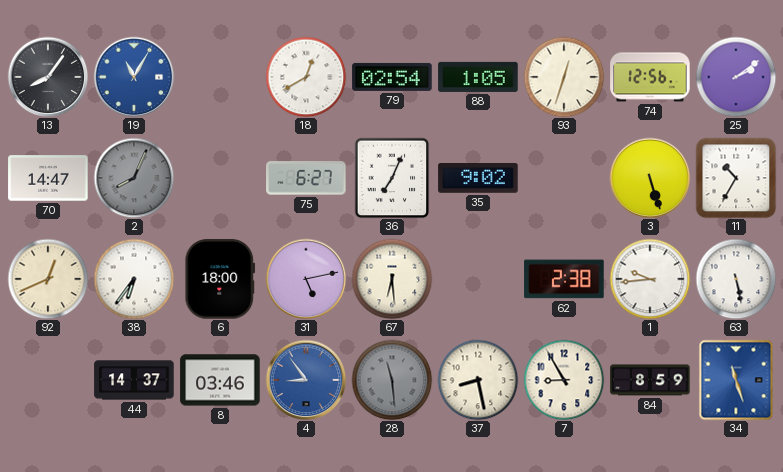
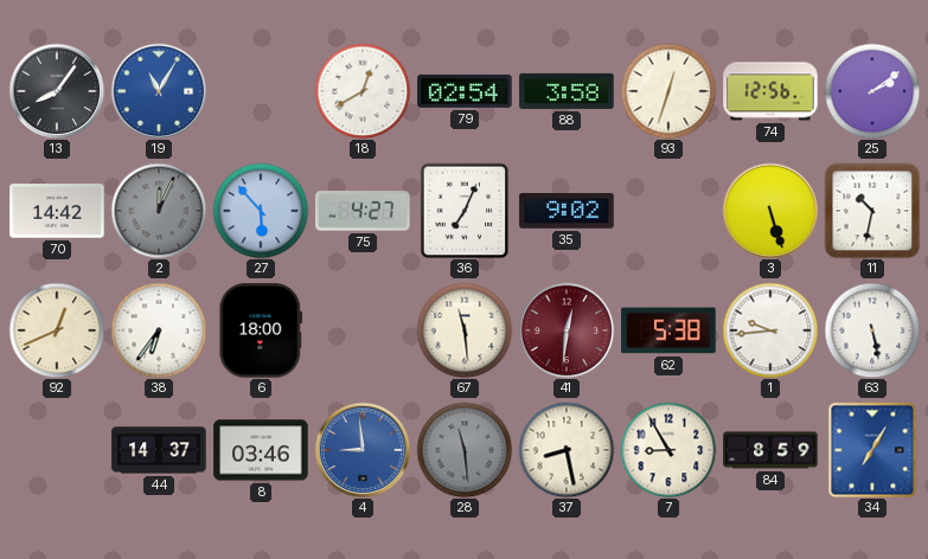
88: 1:05 -> 3:58 (567, 91)
70: 14:47 -> 14:42 (57, 211)
2: 8:04 -> 12:04 (159, 211)
27: none -> 5:53 (261, 211)
75: 6:27 -> 4:27 (363, 211)
11: 10:35 -> 10:32 (872, 211)
31: 5:13 -> none (306, 279)
67: 6:29 -> 11:29 (465, 330)
41: none -> 12:31 (567, 330)
62: 2:38 -> 5:38 (668, 330)
4: 8:54 -> 8:59 (363, 450)
34: 11:27 -> 7:05 (872, 450)
